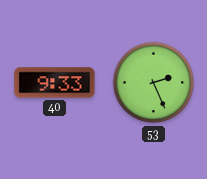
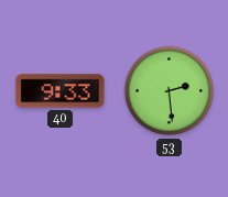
53: 2:26 -> 2:29 (170, 91)
